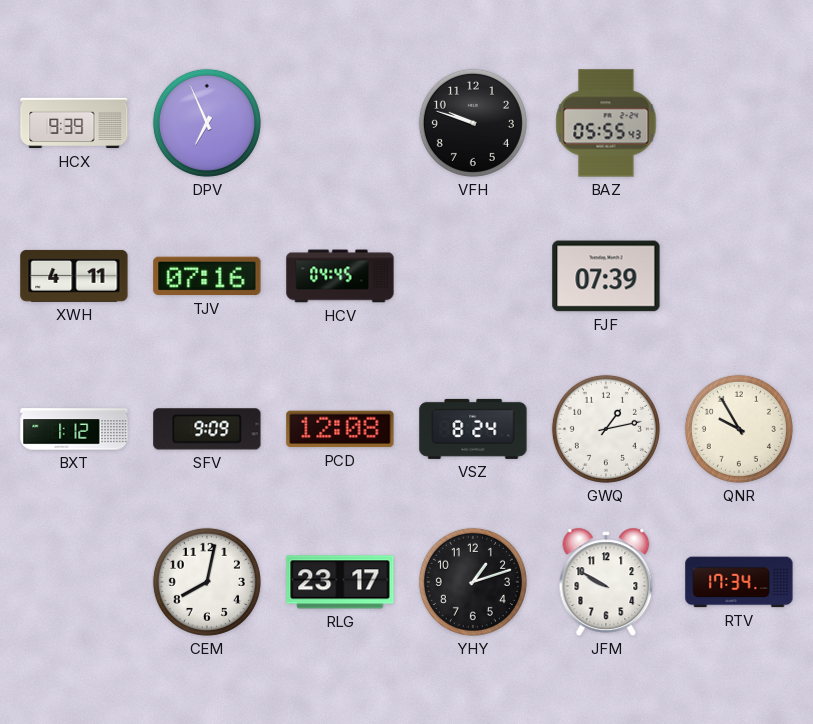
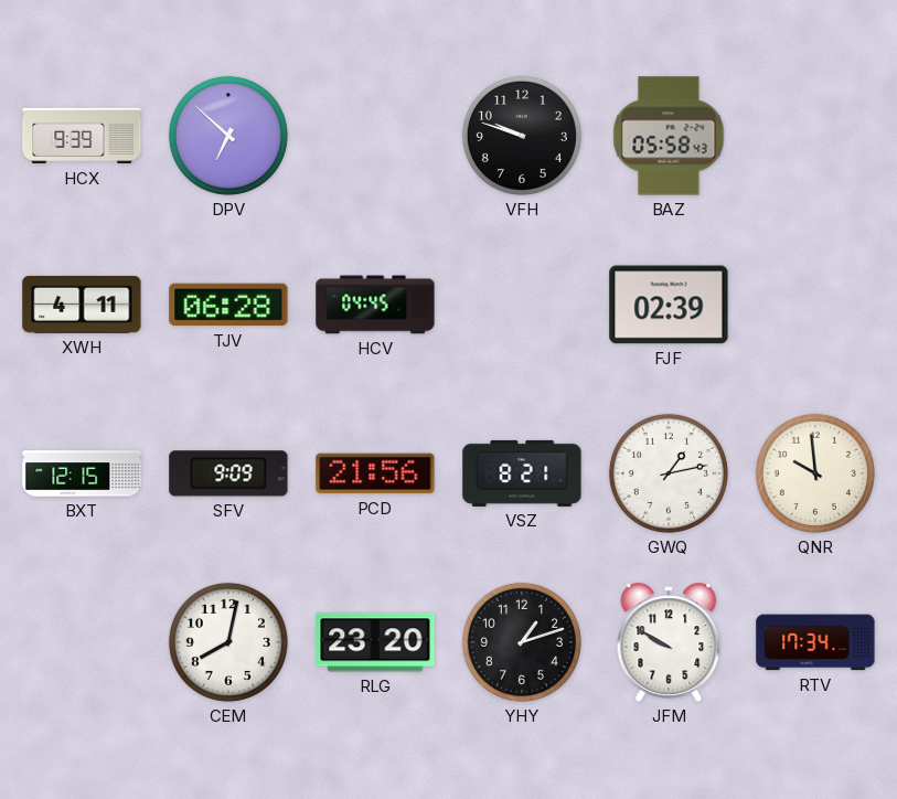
DPV: 6:56 -> 6:52 (228, 136)
BAZ: 05:55 -> 05:58 (669, 136)
TJV: 07:16 -> 06:28 (228, 305)
FJF: 07:39 -> 02:39 (669, 305)
BXT: 1:12 -> 12:15 (82, 473)
PCD: 12:08 -> 21:56 (375, 473)
VSZ: 8:24 -> 8:21 (522, 473)
QNR: 9:55 -> 9:59 (815, 473)
RLG: 23:17 -> 23:20 (375, 642)
